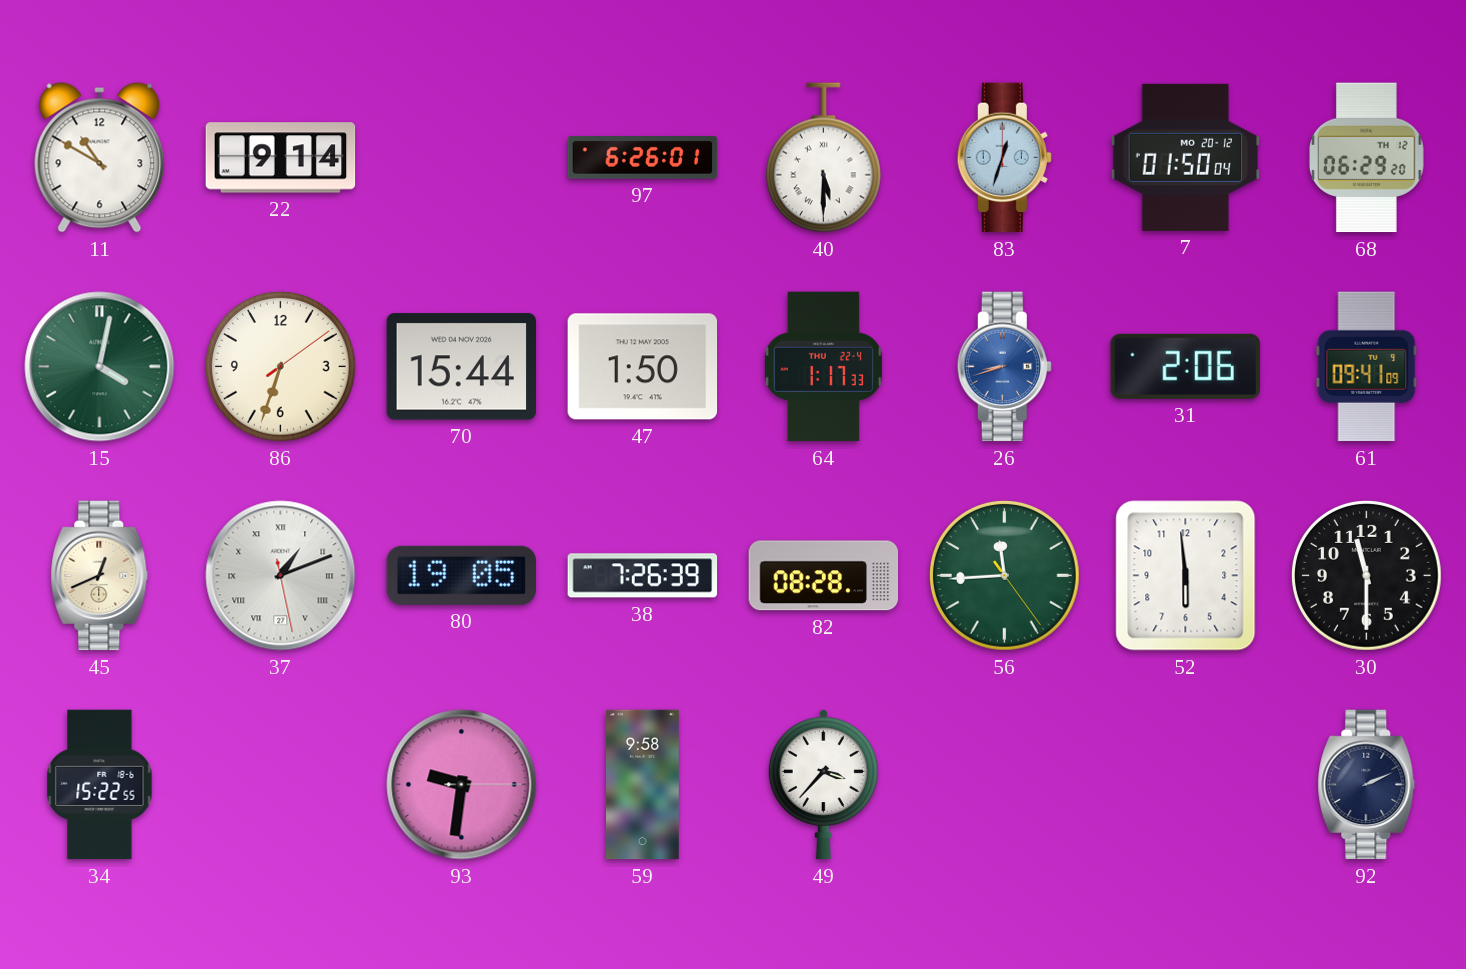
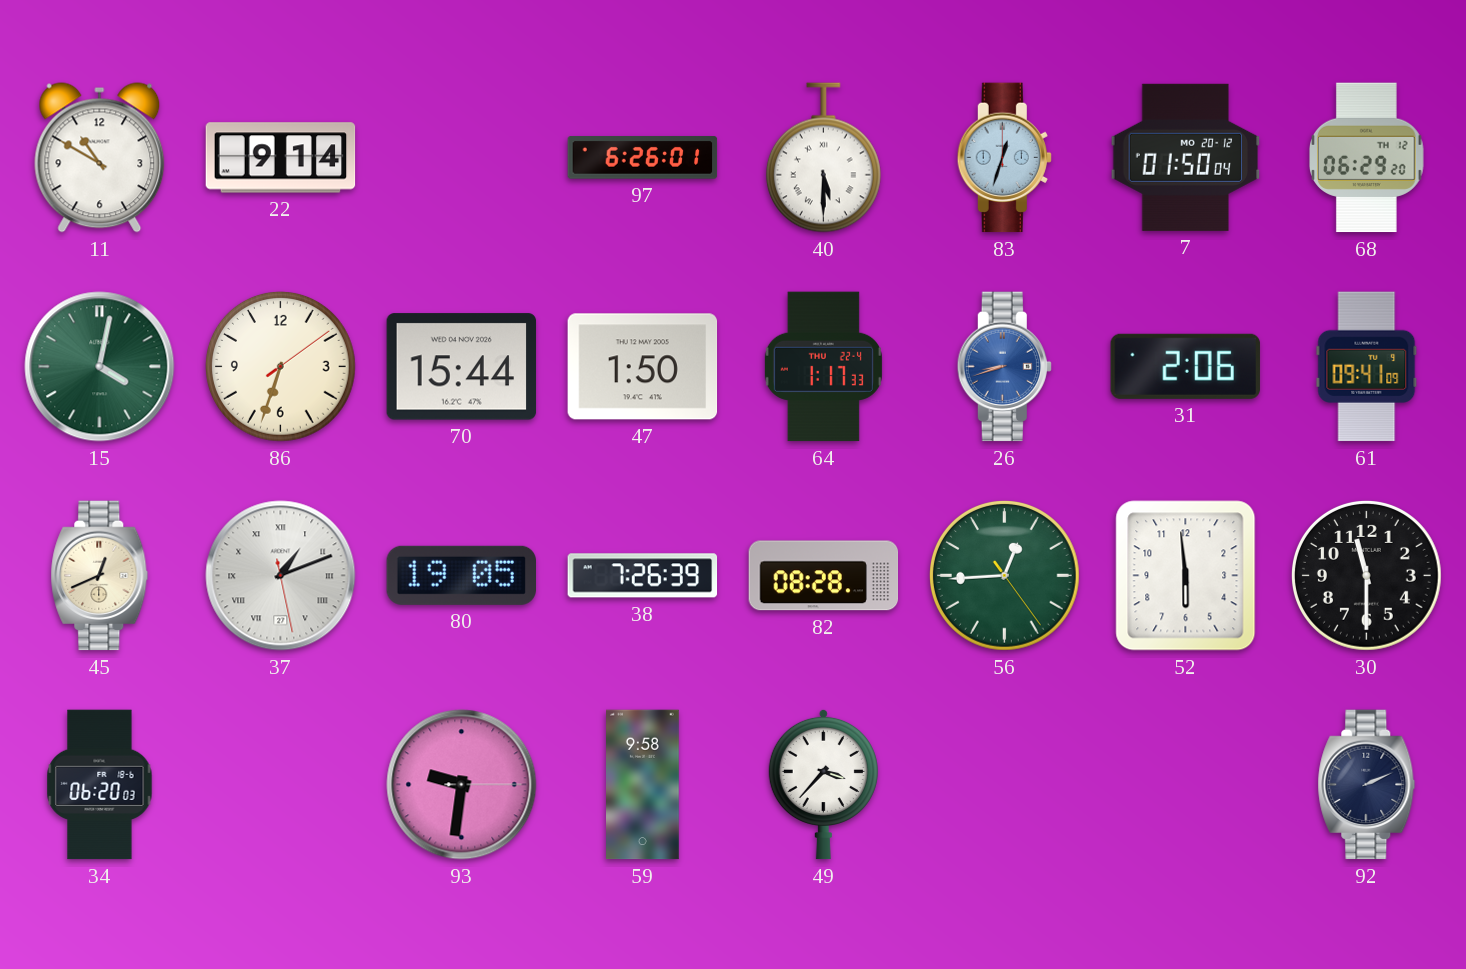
56: 11:44 -> 12:44 (1005, 576)
34: 15:22 -> 06:20 (100, 785)
